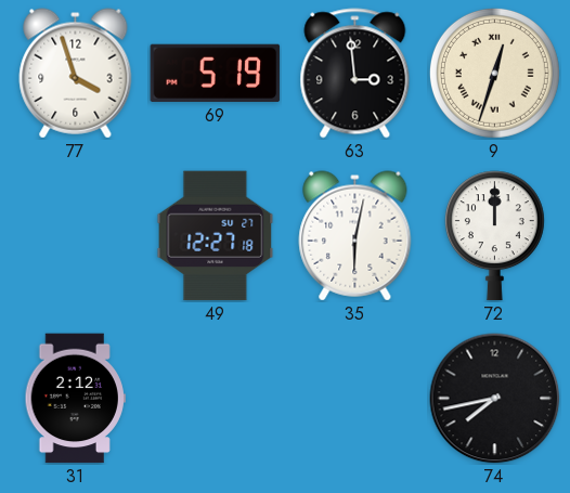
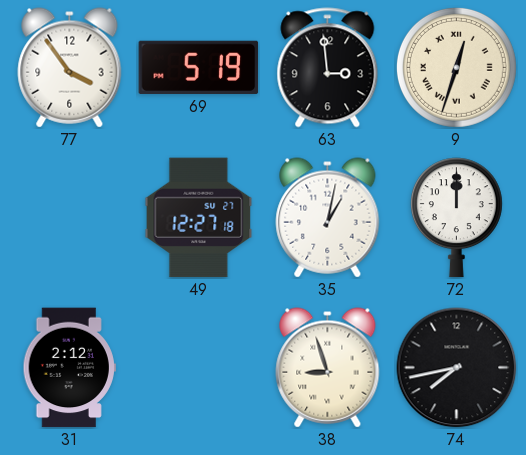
77: 3:57 -> 3:54 (70, 68)
35: 6:02 -> 1:02 (328, 218)
38: none -> 8:57 (328, 368)
